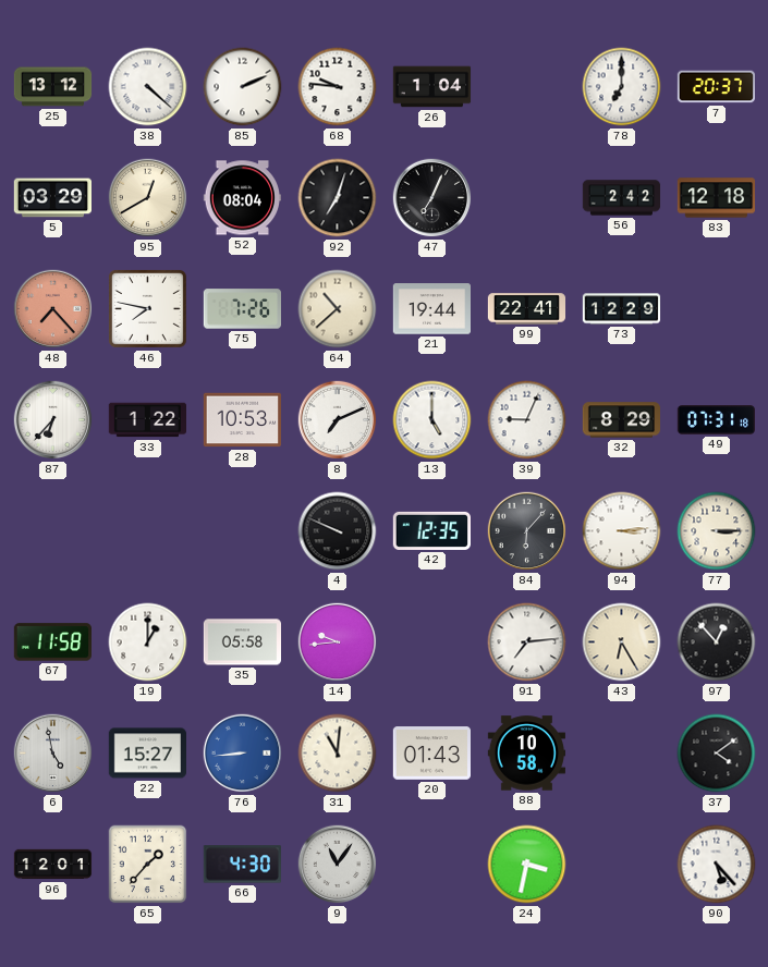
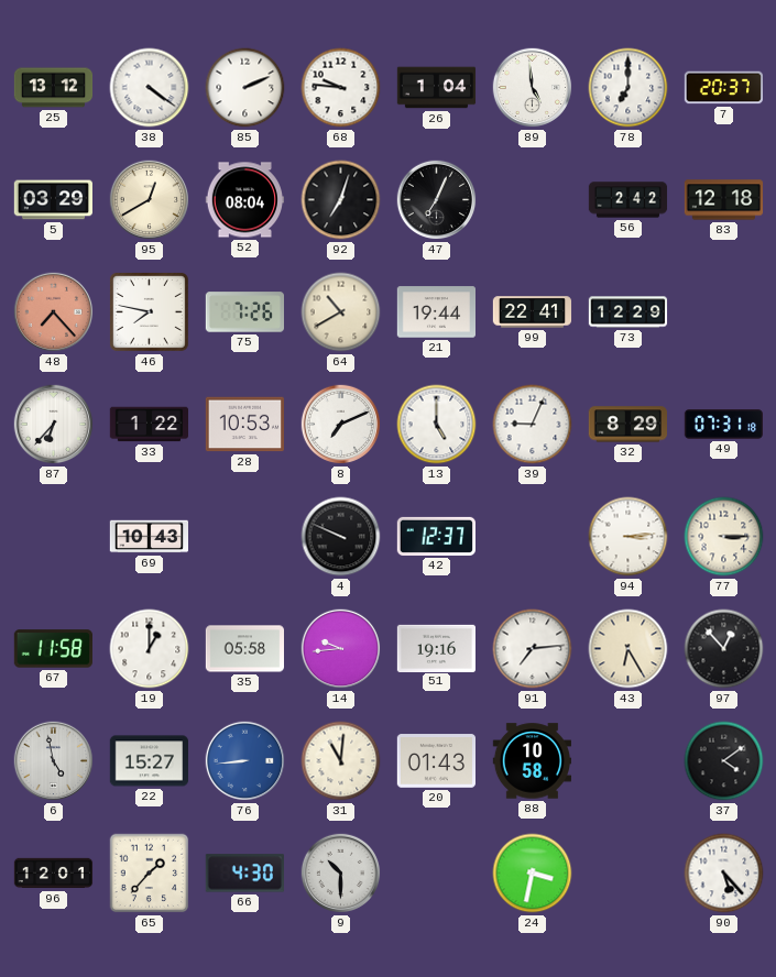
38: 4:22 -> 4:21 (150, 88)
89: none -> 4:59 (533, 88)
64: 10:38 -> 10:40 (341, 312)
69: none -> 10:43 (149, 537)
42: 12:35 -> 12:37 (436, 536)
84: 6:07 -> none (527, 531)
51: none -> 19:16 (436, 648)
9: 11:06 -> 10:30 (341, 874)
